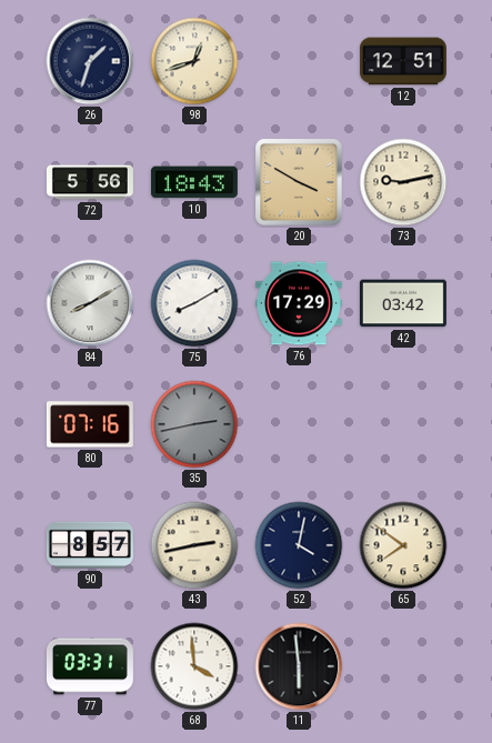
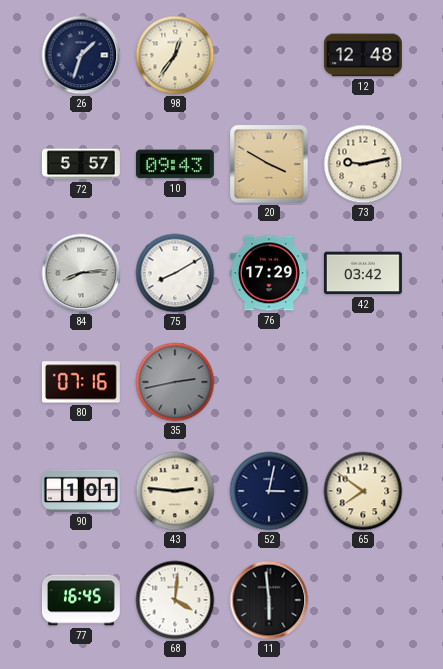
98: 12:42 -> 12:36 (175, 55)
12: 12:51 -> 12:48 (363, 55)
72: 5:56 -> 5:57 (81, 164)
10: 18:43 -> 09:43 (175, 164)
84: 8:10 -> 8:14 (81, 273)
90: 8:57 -> 1:01 (81, 491)
43: 2:43 -> 2:46 (175, 491)
52: 4:02 -> 3:02 (269, 491)
77: 03:31 -> 16:45 (81, 600)
68: 3:59 -> 4:01 (175, 600)
